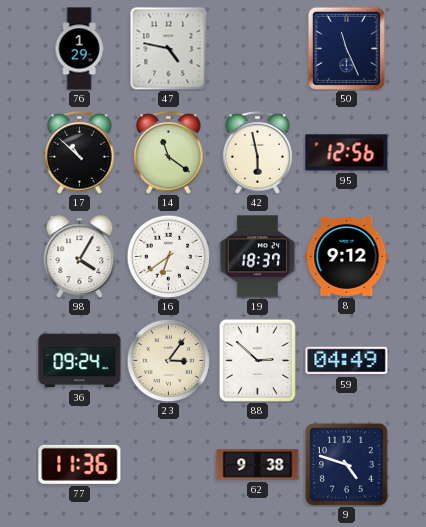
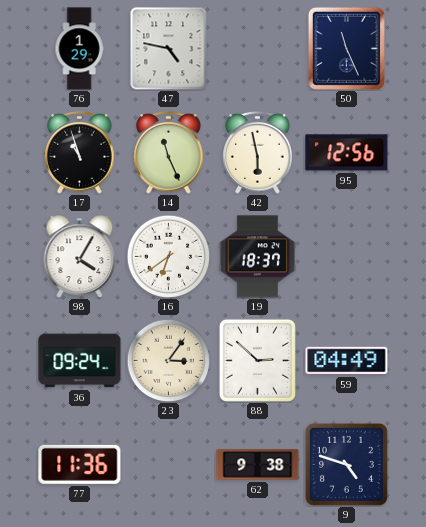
17: 10:52 -> 10:57 (80, 153)
14: 11:21 -> 11:26 (169, 153)
8: 9:12 -> none (347, 256)
